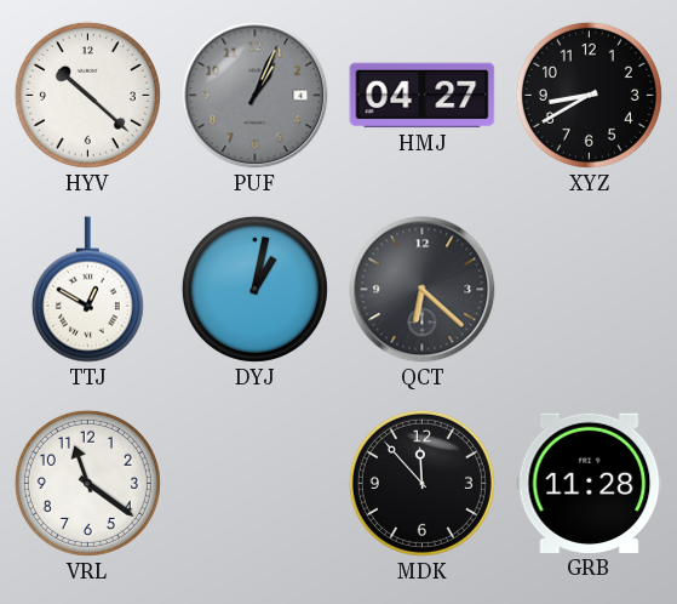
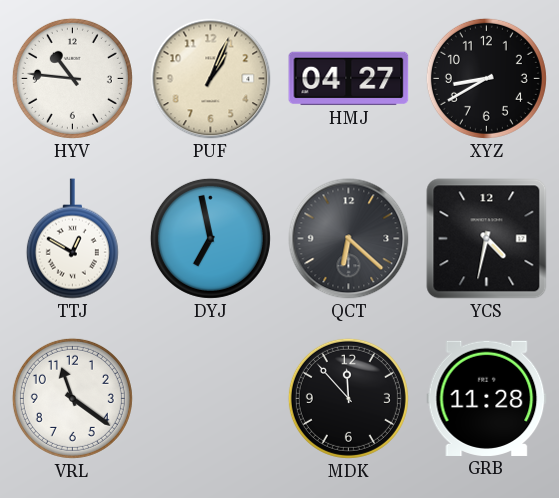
HYV: 10:22 -> 10:46 (72, 78)
PUF dial: grey -> cream (211, 79)
DYJ: 1:02 -> 6:58 (210, 238)
YCS: none -> 4:32 (487, 239)
